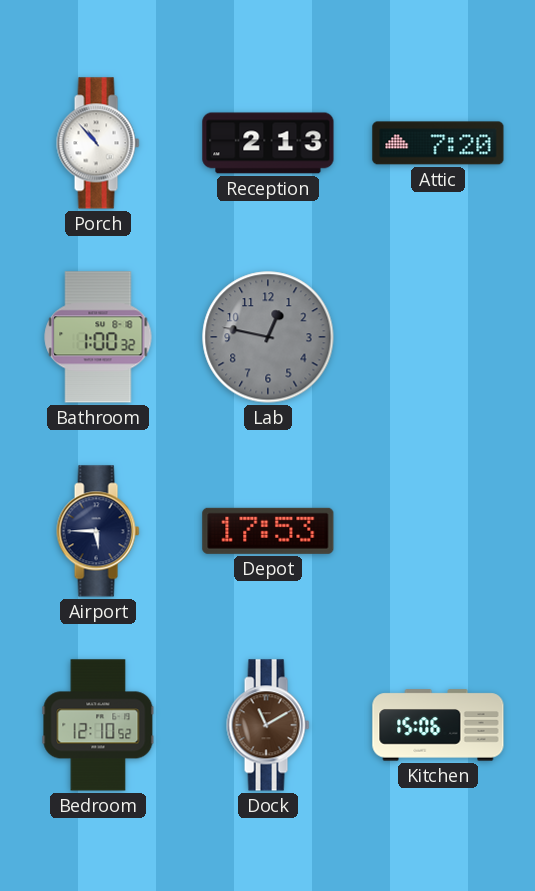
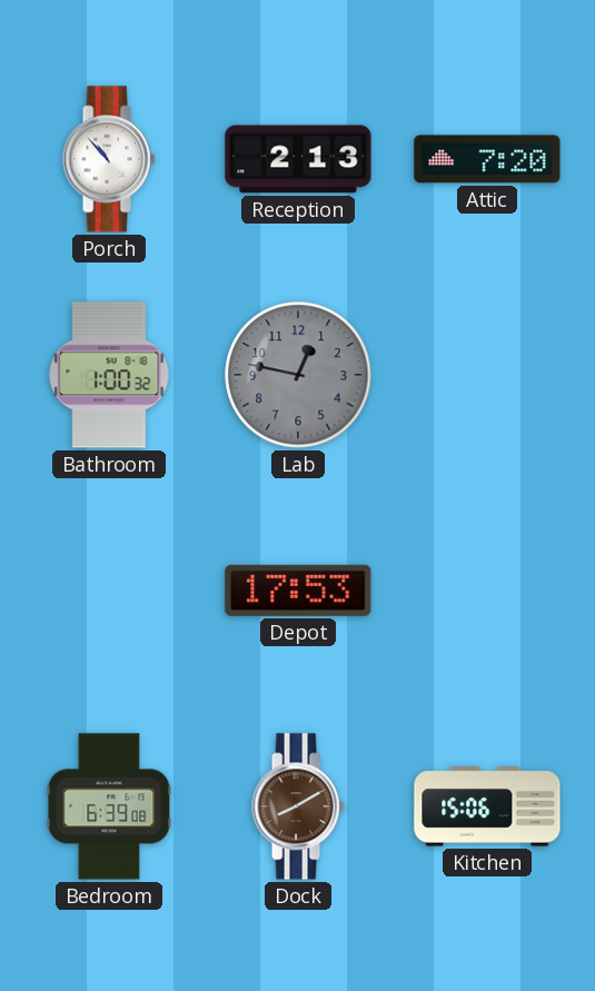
Airport: 5:45 -> none (98, 531)
Bedroom: 12:10 -> 6:39 (109, 806)
Dock: 11:10 -> 8:10 (298, 806)
